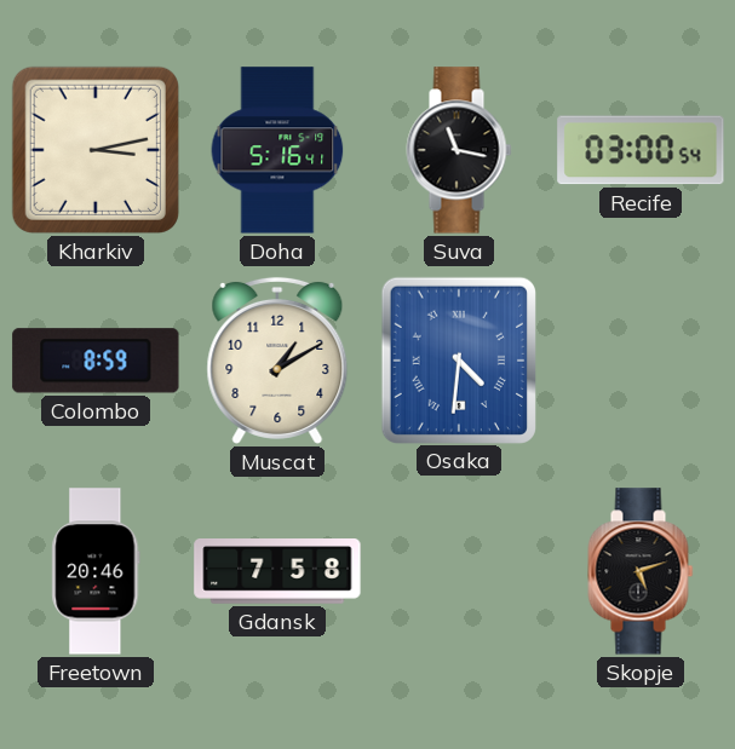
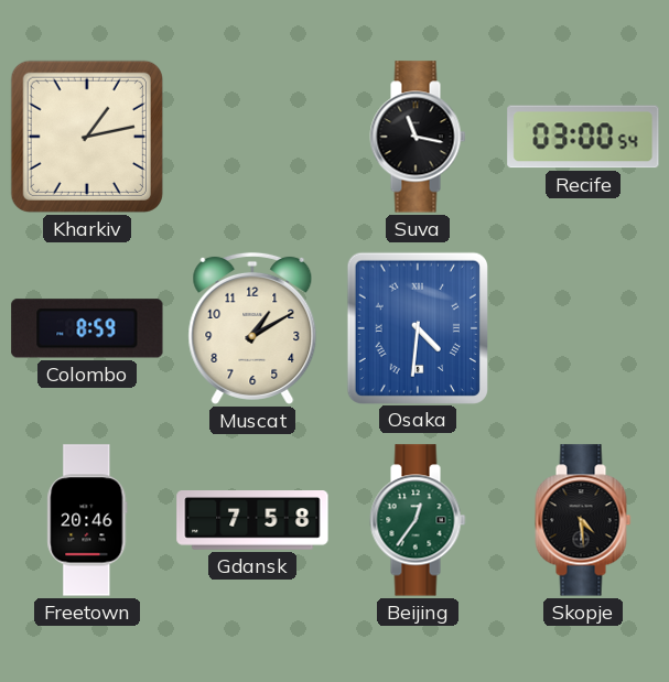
Kharkiv: 3:13 -> 1:13 (87, 137)
Doha: 5:16 -> none (277, 150)
Beijing: none -> 12:36 (418, 520)
Skopje: 5:12 -> 4:29 (583, 520)
